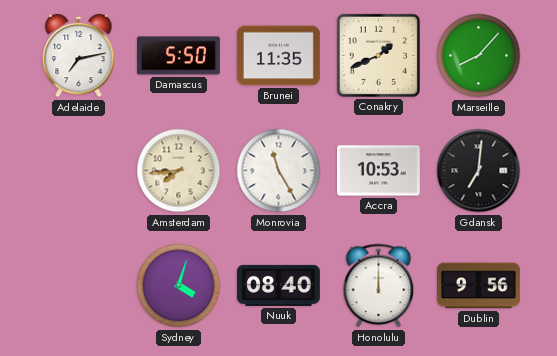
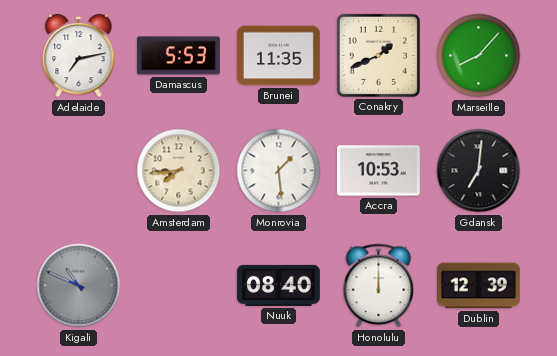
Damascus: 5:50 -> 5:53 (179, 56)
Monrovia: 11:25 -> 1:29 (279, 171)
Kigali: none -> 10:49 (79, 286)
Sydney: 4:03 -> none (179, 286)
Dublin: 9:56 -> 12:39 (479, 286)
